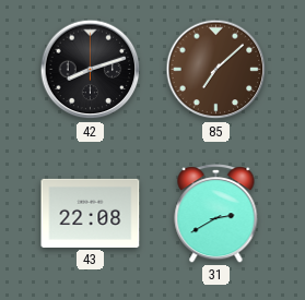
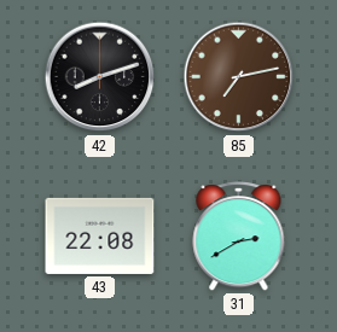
85: 7:08 -> 7:13 (239, 77)
